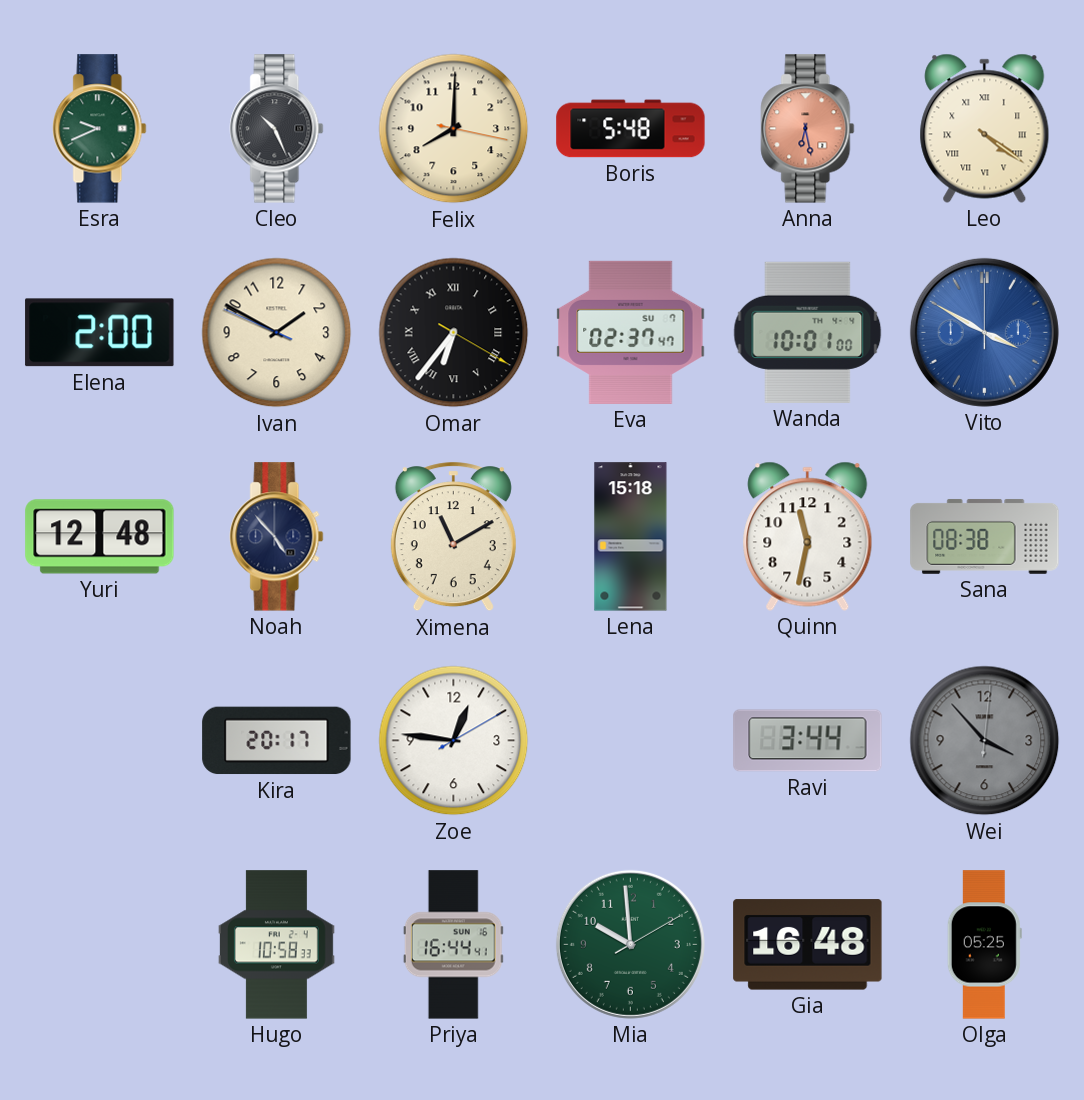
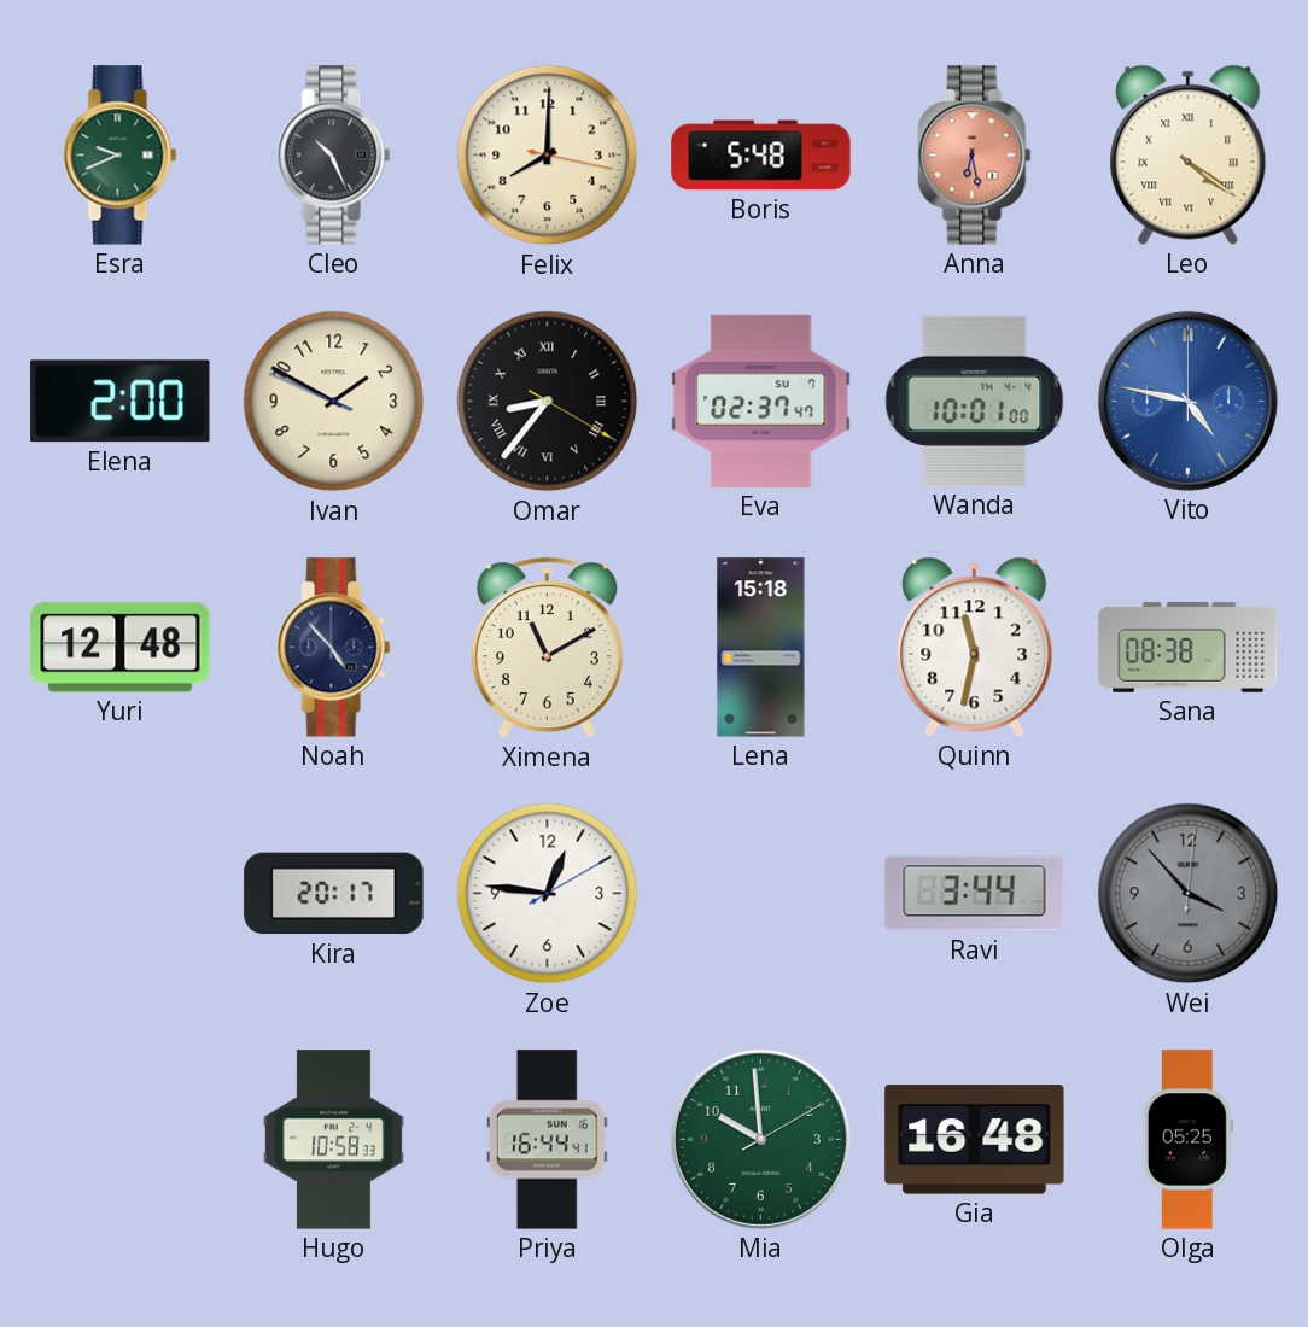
Omar: 6:36 -> 8:36 (548, 402)
Vito: 3:50 -> 4:47 (1187, 401)
